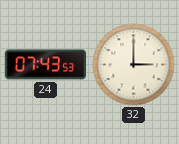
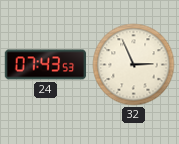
32: 3:00 -> 2:56 (134, 65)
